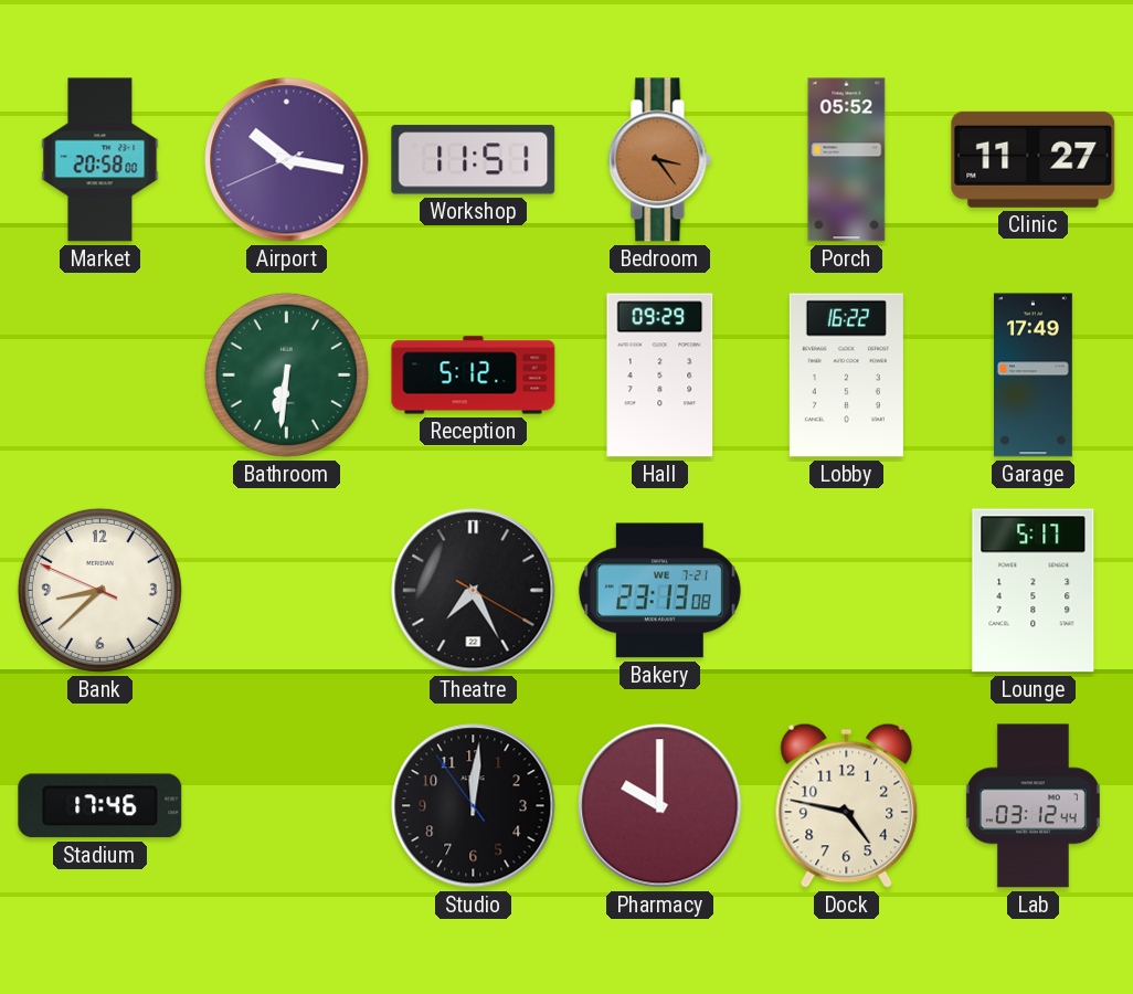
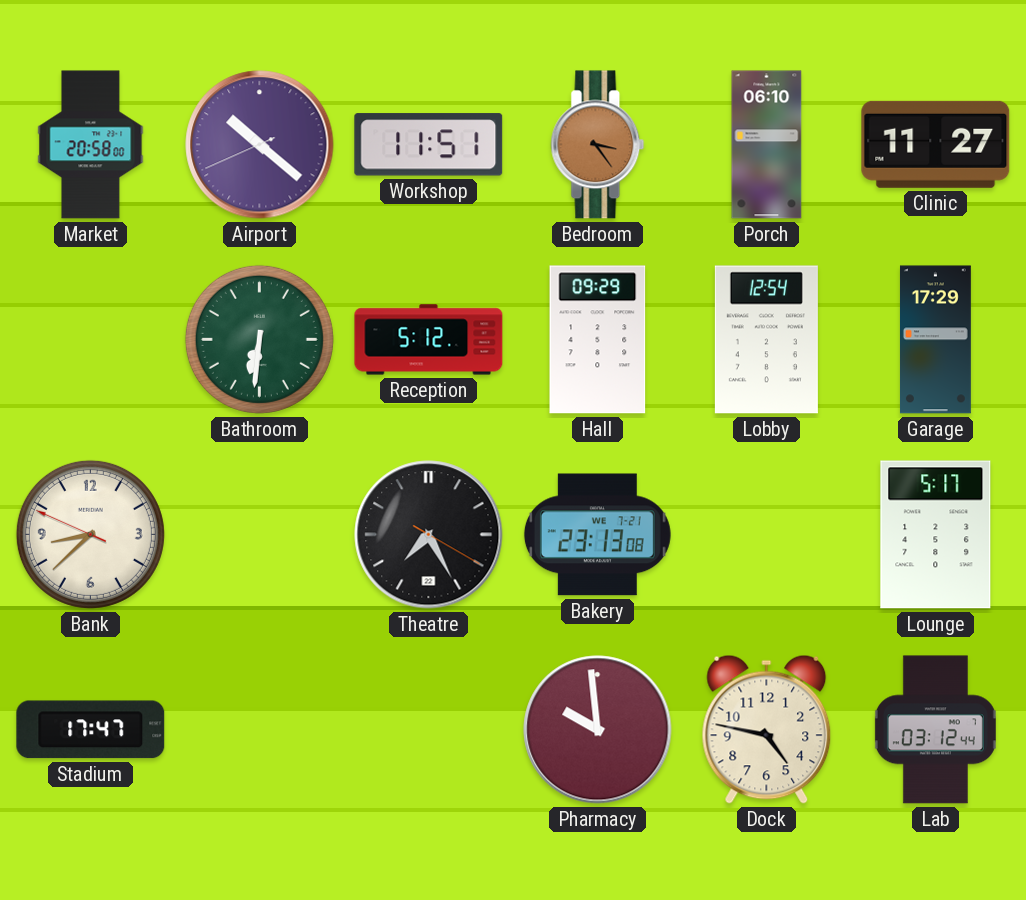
Airport: 10:16 -> 10:21 (260, 145)
Porch: 05:52 -> 06:10 (767, 145)
Lobby: 16:22 -> 12:54 (766, 340)
Garage: 17:49 -> 17:29 (935, 340)
Stadium: 17:46 -> 17:47 (91, 730)
Studio: 12:00 -> none (474, 806)
Pharmacy: 10:00 -> 9:59 (598, 730)
